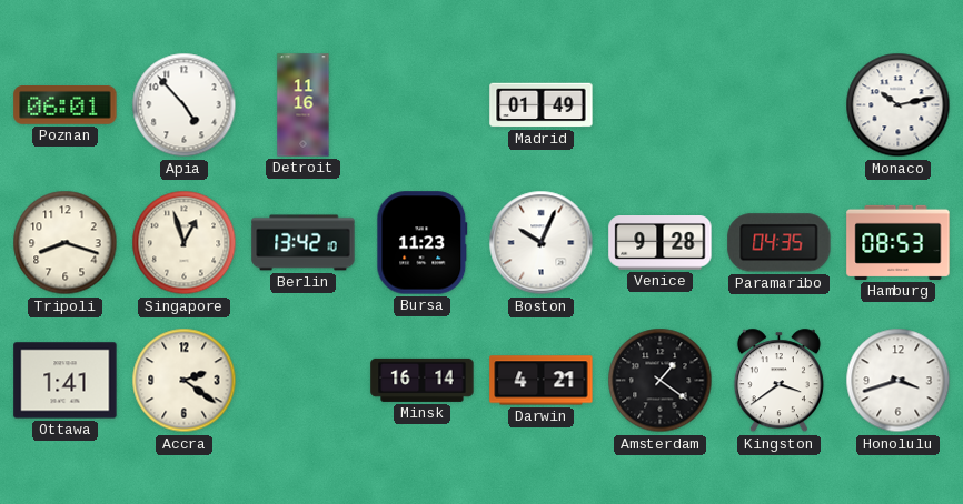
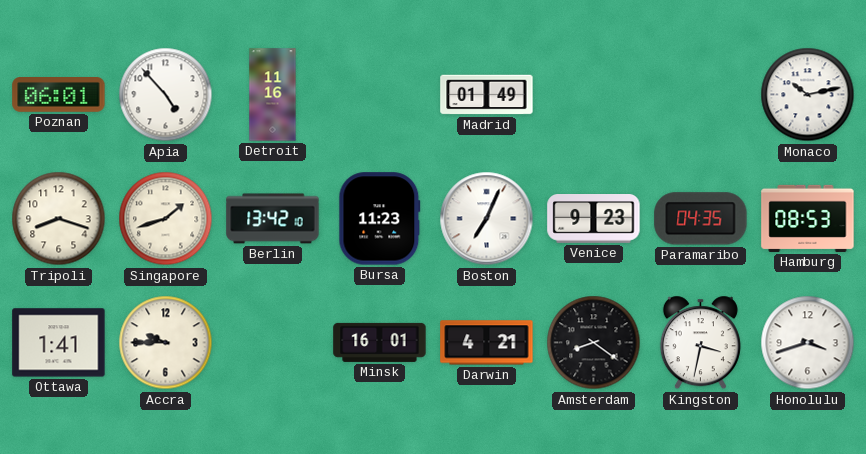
Singapore: 12:57 -> 1:42 (166, 219)
Boston: 10:04 -> 7:04 (487, 219)
Venice: 9:28 -> 9:23 (594, 219)
Accra: 2:21 -> 9:45 (166, 343)
Minsk: 16:14 -> 16:01 (380, 342)
Amsterdam: 1:21 -> 8:21 (594, 343)
Kingston: 3:39 -> 3:32 (700, 343)
